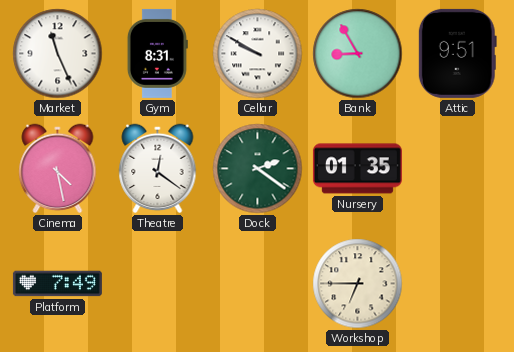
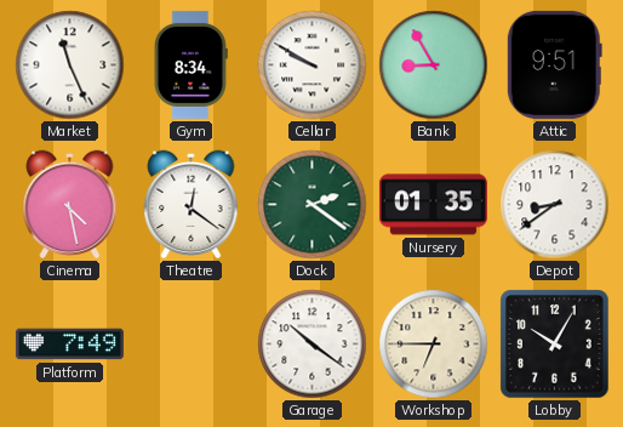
Gym: 8:31 -> 8:34 (190, 64)
Depot: none -> 8:39 (555, 205)
Garage: none -> 10:21 (313, 345)
Lobby: none -> 10:05 (555, 345)
